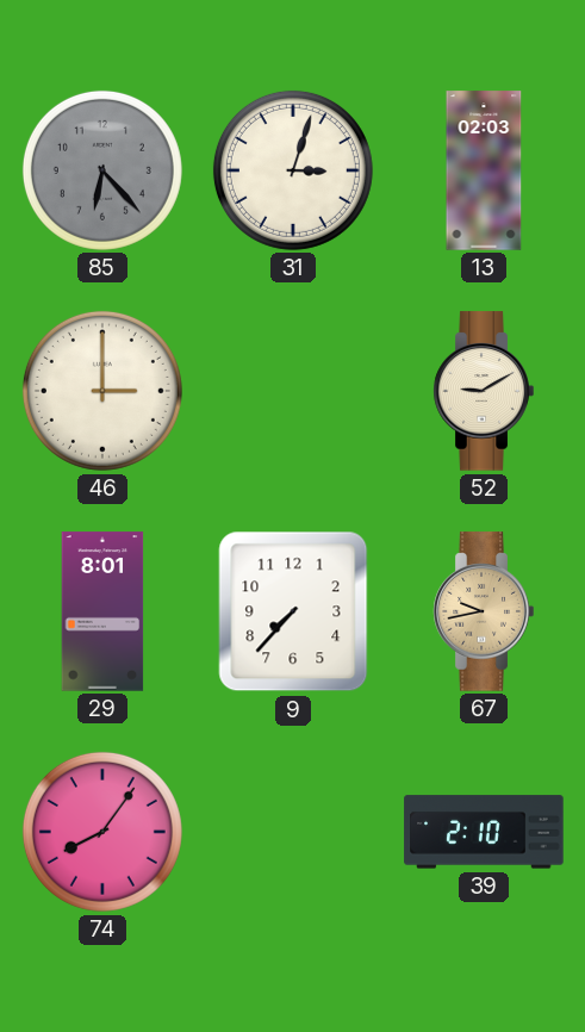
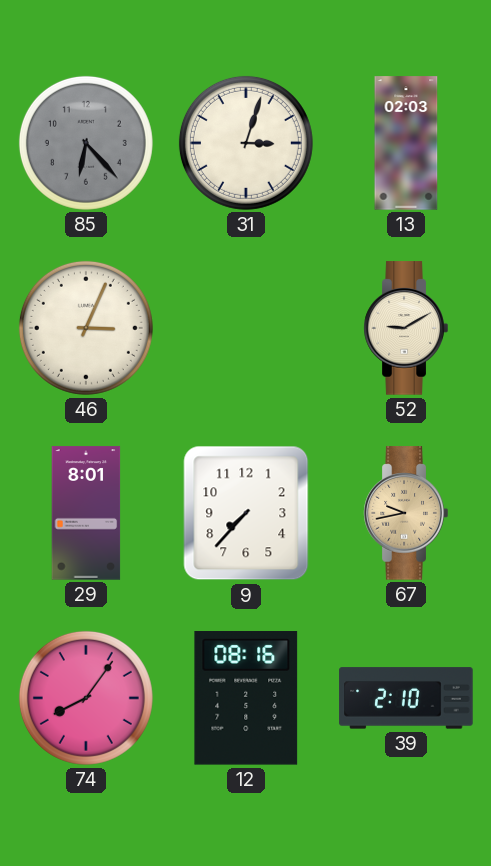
46: 3:00 -> 3:04 (86, 328)
12: none -> 08:16 (246, 699)
